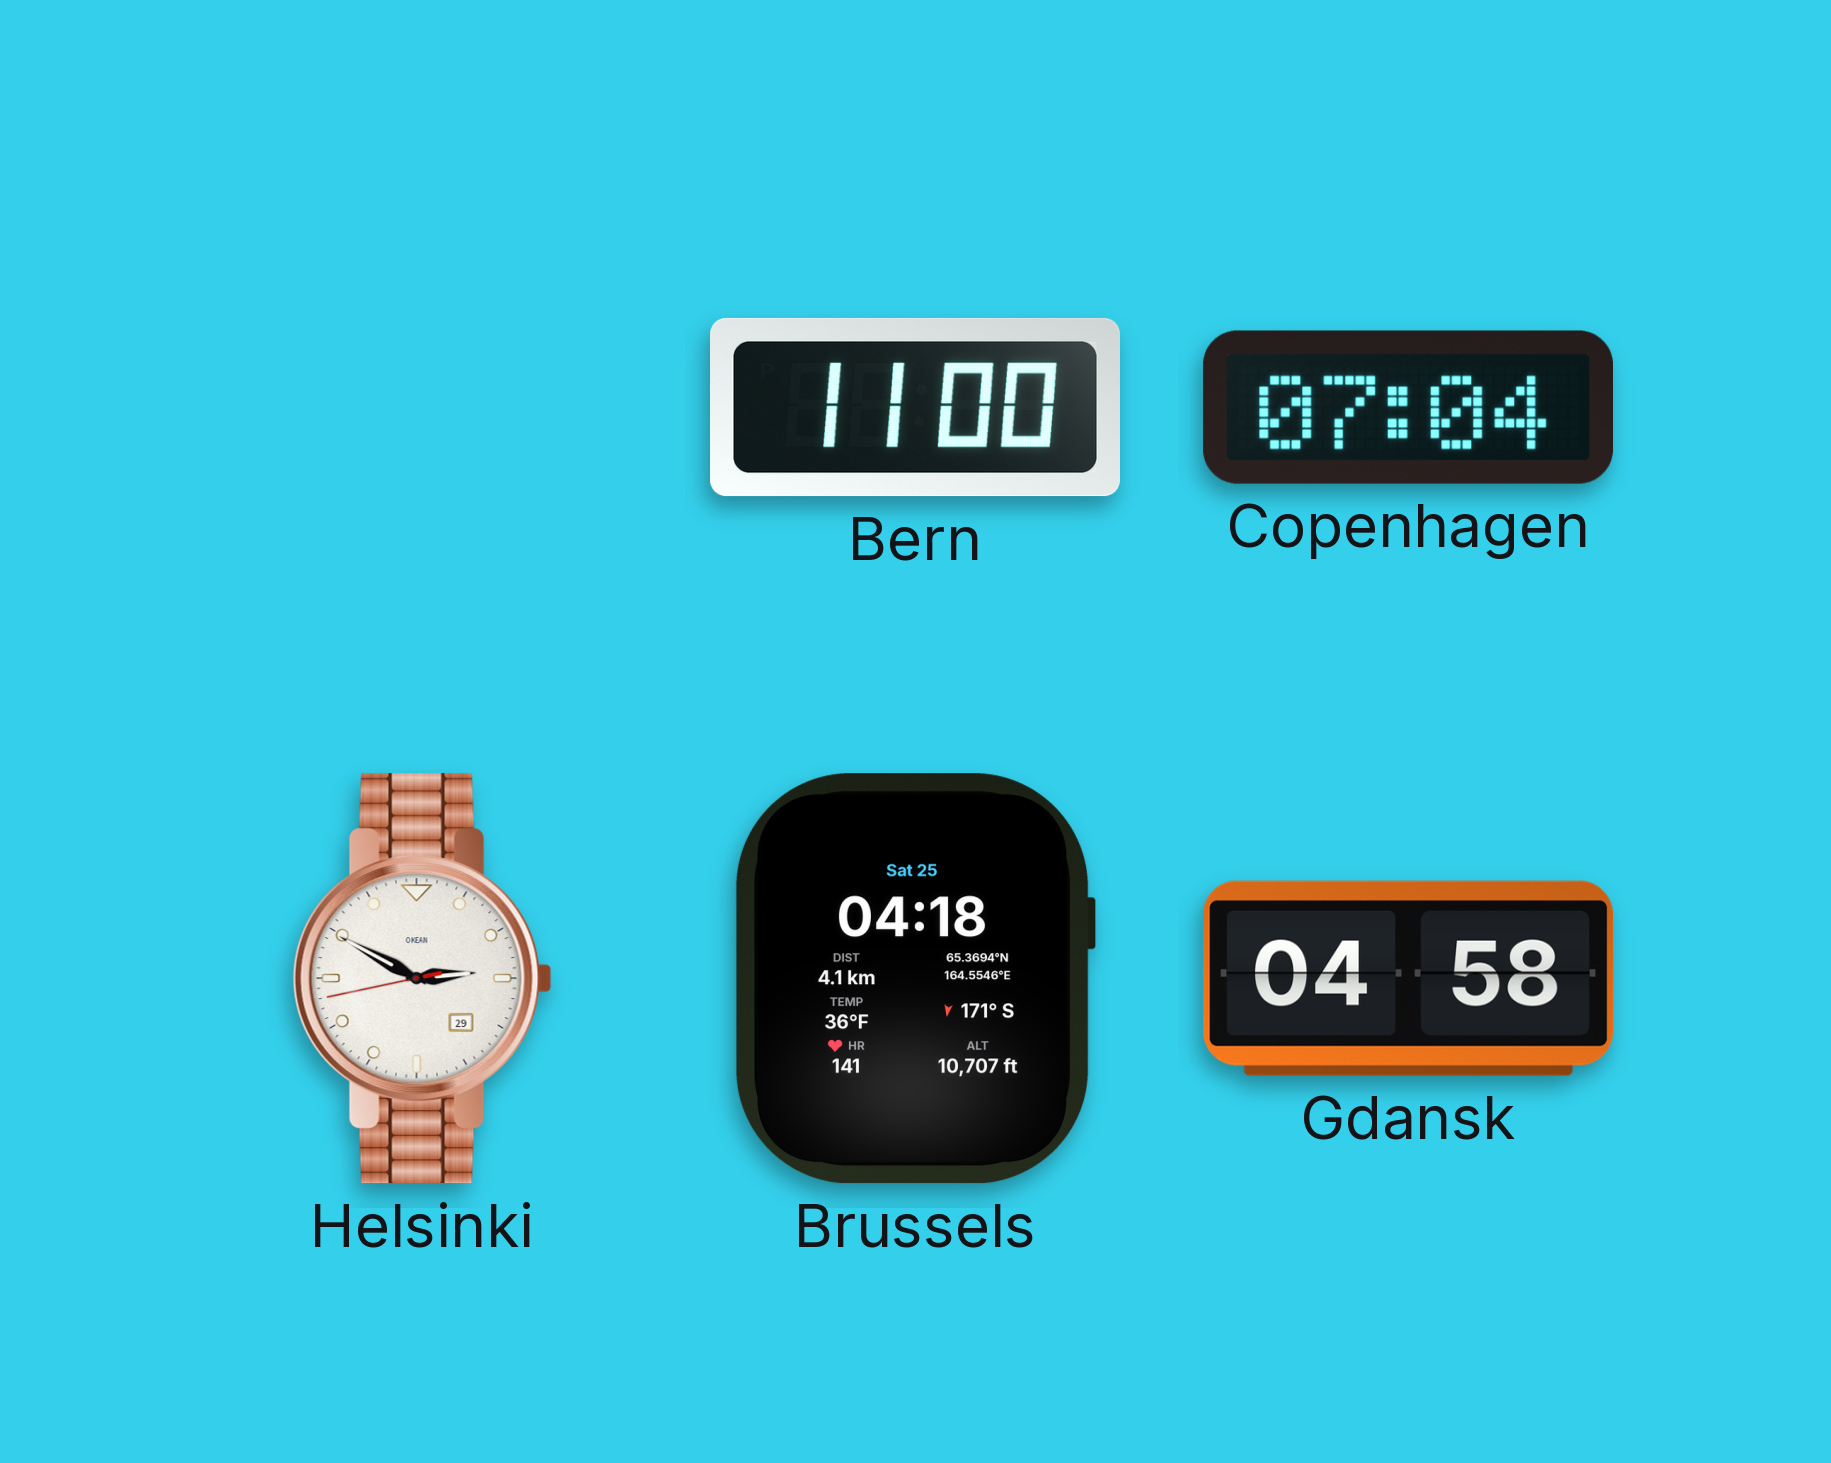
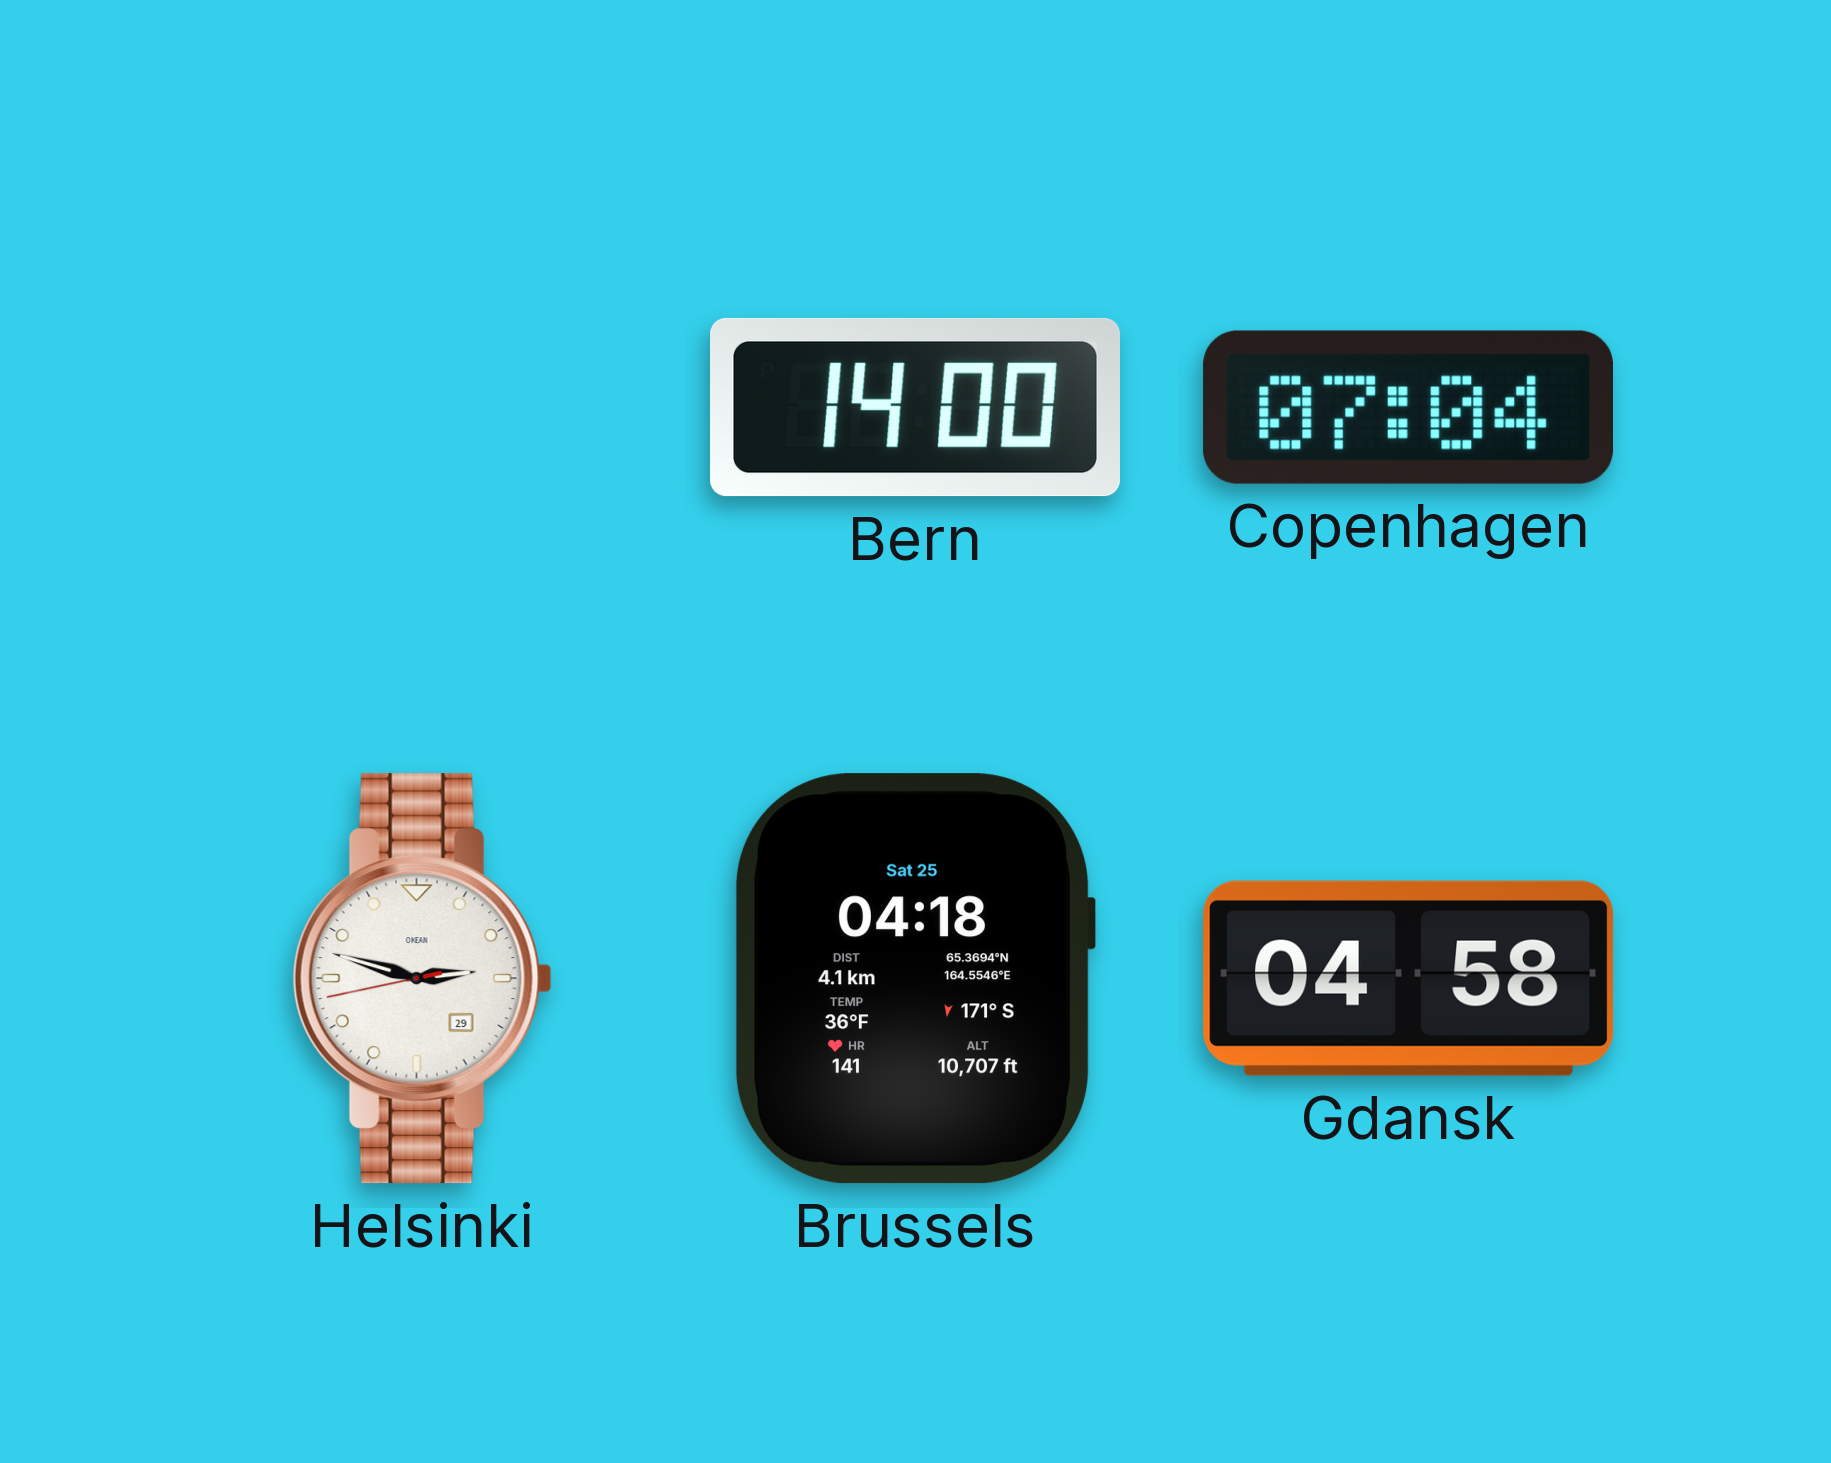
Bern: 11:00 -> 14:00 (915, 407)
Helsinki: 2:49 -> 2:47 (422, 979)
